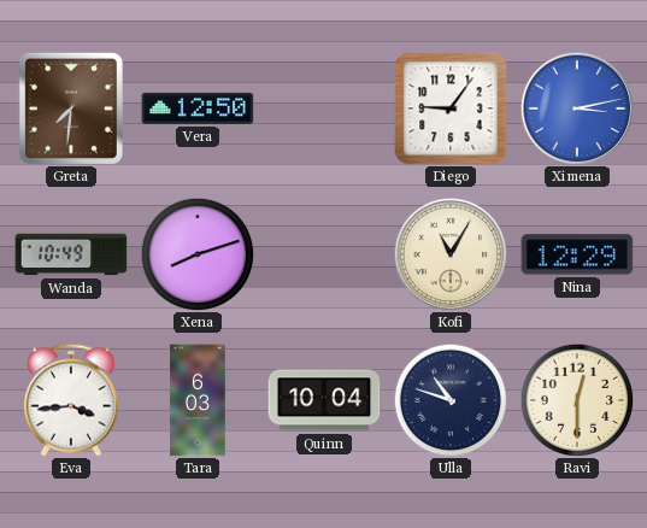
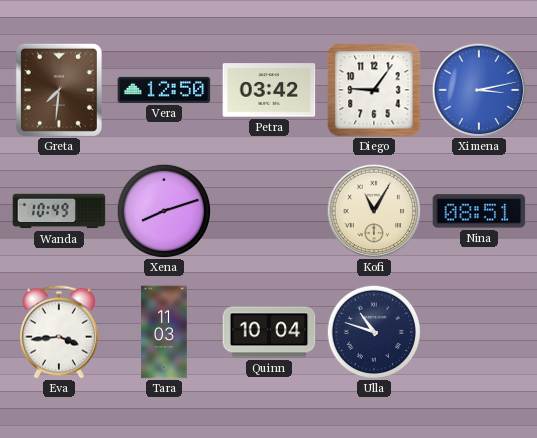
Petra: none -> 03:42 (269, 90)
Nina: 12:29 -> 08:51 (479, 211)
Tara: 6:03 -> 11:03 (164, 332)
Ravi: 12:30 -> none (577, 400)
